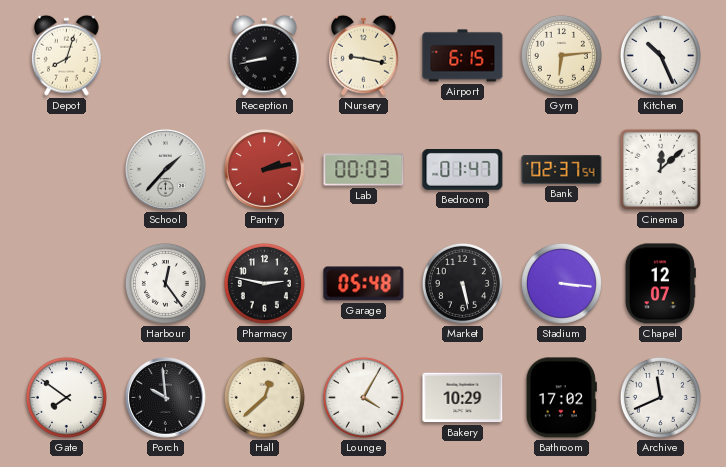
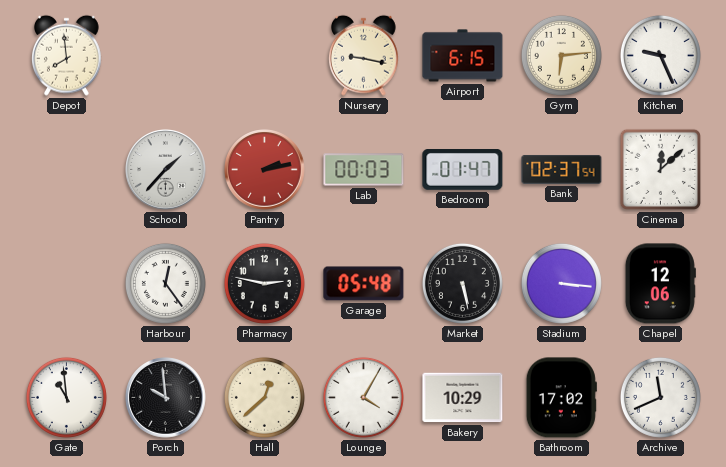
Depot: 8:03 -> 7:59 (66, 55)
Reception: 8:43 -> none (264, 55)
Kitchen: 10:26 -> 9:26 (660, 55)
Chapel: 12:07 -> 12:06 (660, 284)
Gate: 7:51 -> 10:59 (66, 397)
